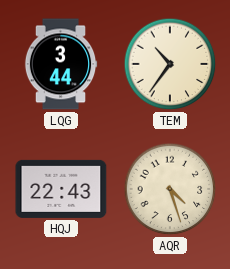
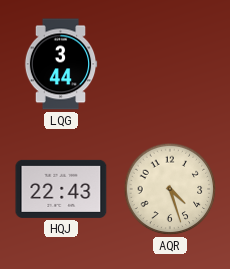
TEM: 10:36 -> none (170, 64)
